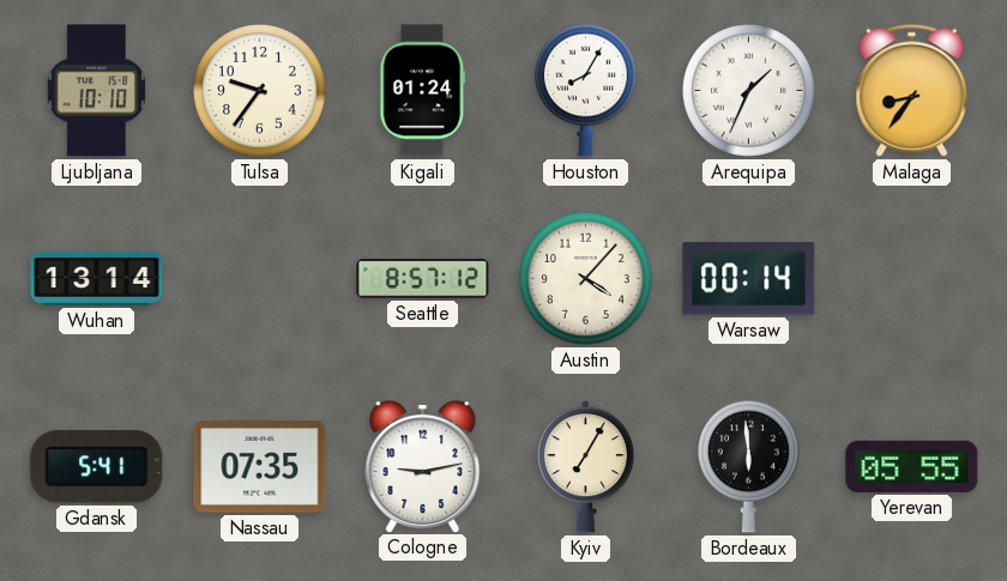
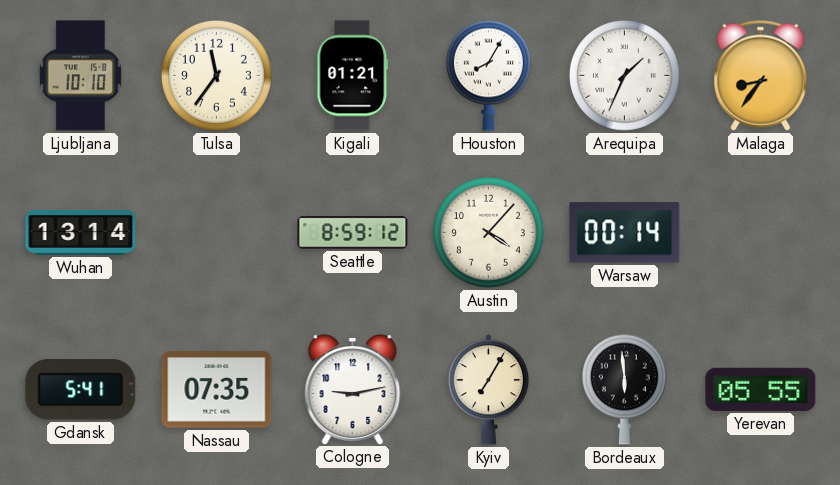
Tulsa: 9:36 -> 11:36 (216, 75)
Kigali: 01:24 -> 01:21 (353, 76)
Seattle: 8:57 -> 8:59 (353, 233)
